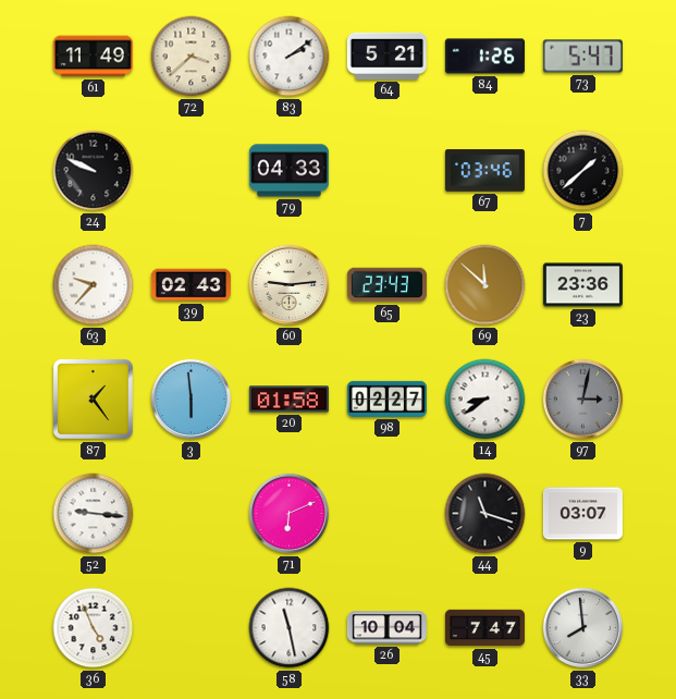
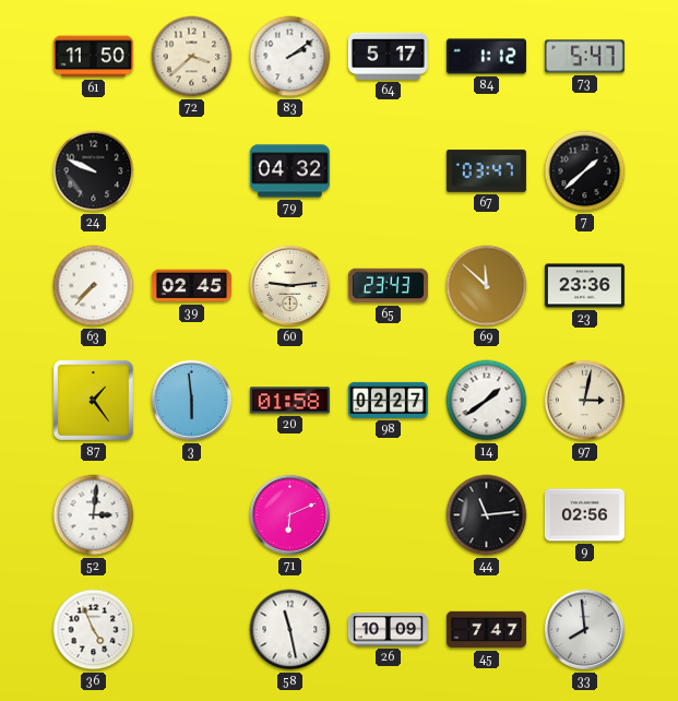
61: 11:49 -> 11:50 (93, 57)
64: 5:21 -> 5:17 (388, 56)
84: 1:26 -> 1:12 (486, 57)
79: 04:33 -> 04:32 (289, 171)
67: 03:46 -> 03:47 (486, 171)
63: 9:37 -> 7:37 (94, 286)
39: 02:43 -> 02:45 (191, 286)
14: 8:39 -> 1:39 (487, 401)
97 dial: grey -> cream (585, 401)
52: 9:16 -> 3:01 (94, 515)
44: 11:18 -> 11:14 (487, 515)
9: 03:07 -> 02:56 (584, 515)
26: 10:04 -> 10:09 (388, 630)
